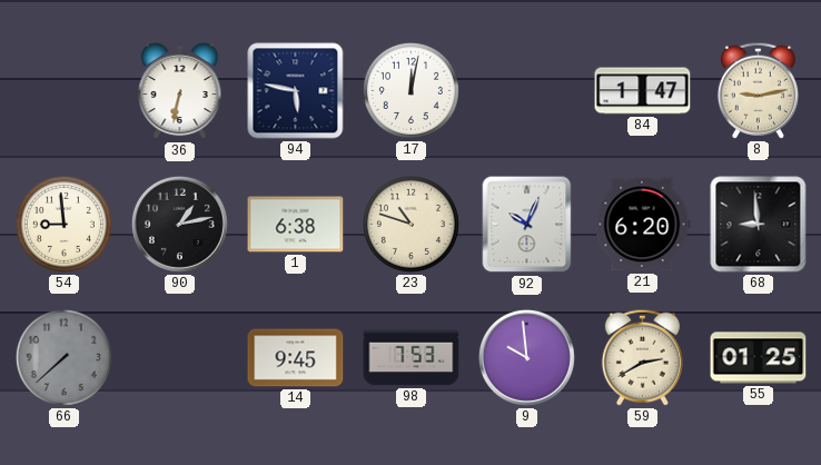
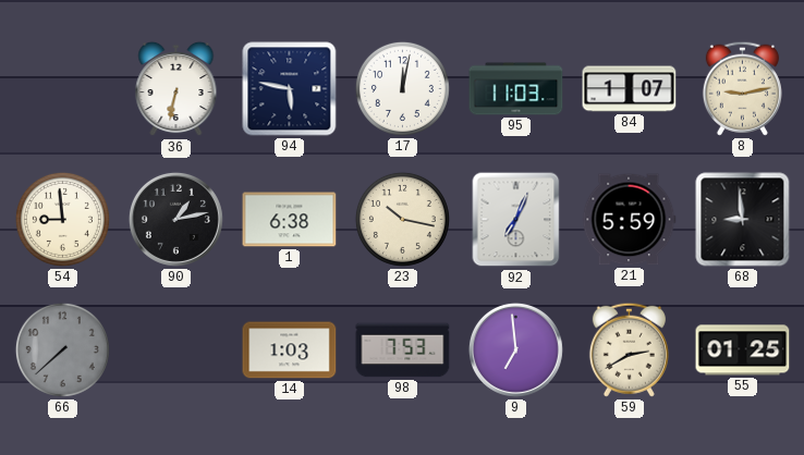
95: none -> 11:03 (516, 89)
84: 1:47 -> 1:07 (630, 89)
23: 10:48 -> 10:17 (402, 219)
92: 10:04 -> 7:04 (516, 220)
21: 6:20 -> 5:59 (629, 220)
14: 9:45 -> 1:03 (290, 351)
9: 9:59 -> 6:59 (515, 349)
